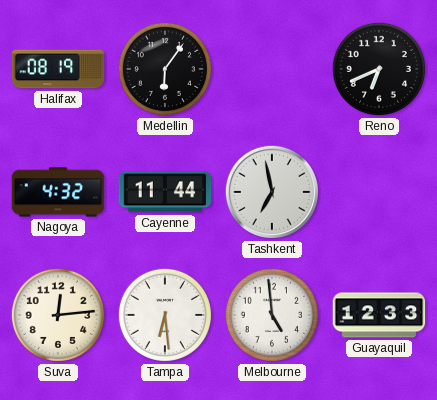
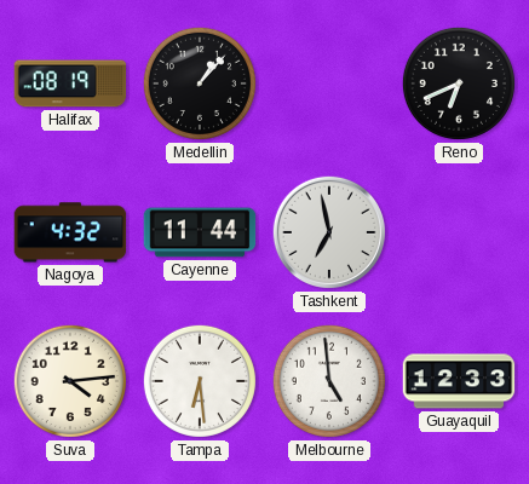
Medellin: 6:06 -> 1:07 (200, 83)
Suva: 12:14 -> 4:14 (70, 381)
